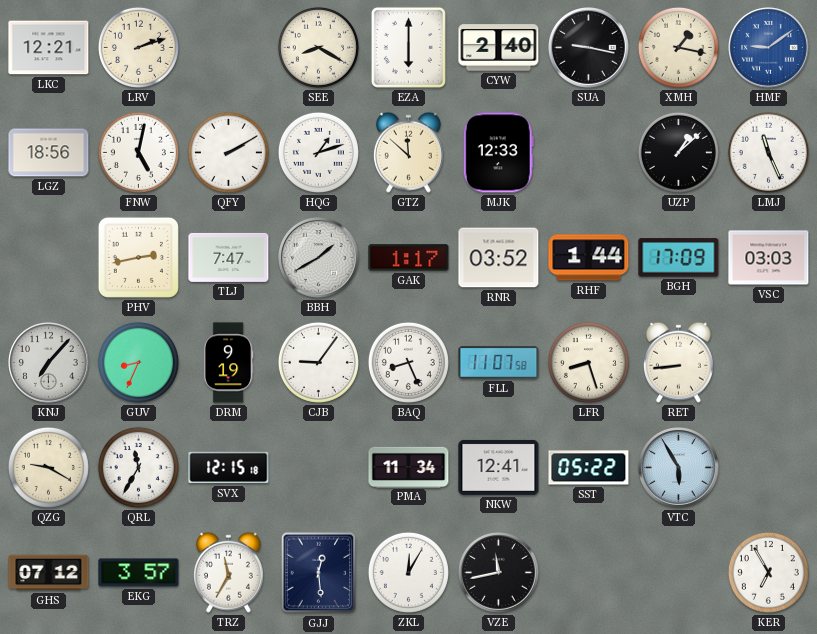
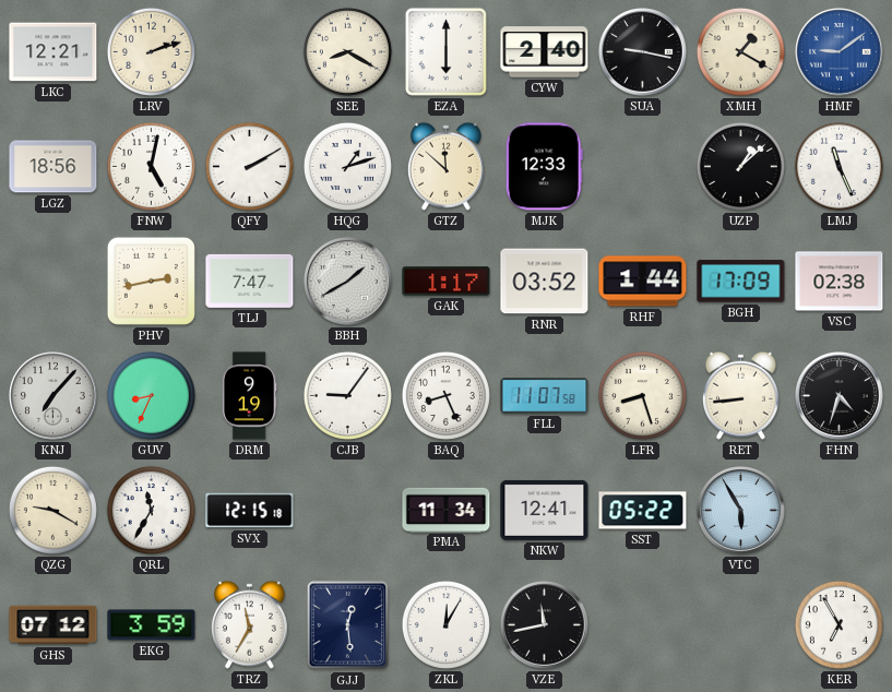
XMH: 1:17 -> 1:20 (740, 51)
VSC: 03:03 -> 02:38 (840, 282)
FHN: none -> 4:33 (840, 396)
EKG: 3:57 -> 3:59 (152, 625)
